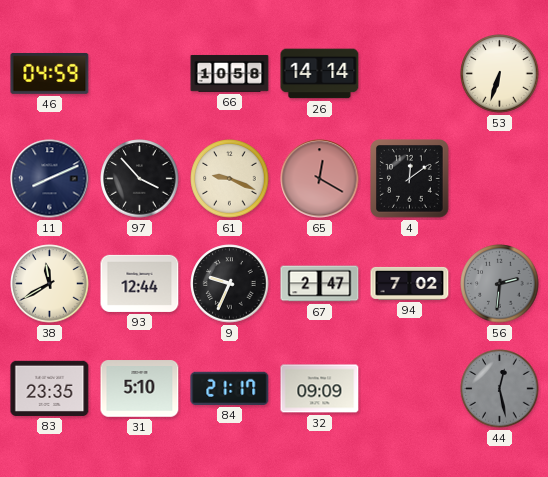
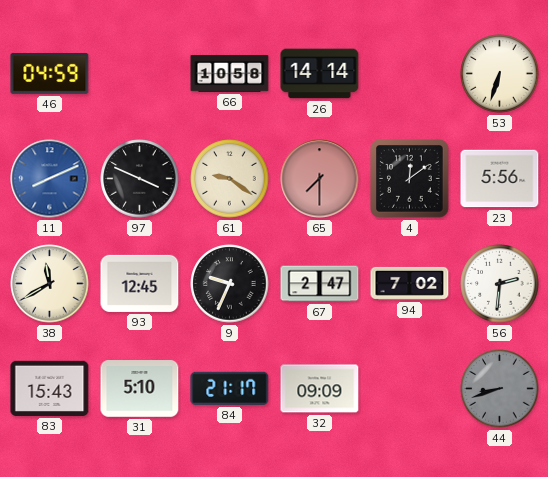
11 dial: navy -> blue (50, 179)
97: 3:53 -> 3:49 (140, 179)
61: 9:19 -> 9:21 (230, 179)
65: 12:20 -> 7:30 (320, 179)
23: none -> 5:56 (500, 179)
93: 12:44 -> 12:45 (140, 283)
56 dial: grey -> white (500, 284)
83: 23:35 -> 15:43 (50, 388)
44: 12:28 -> 8:42 (500, 389)
